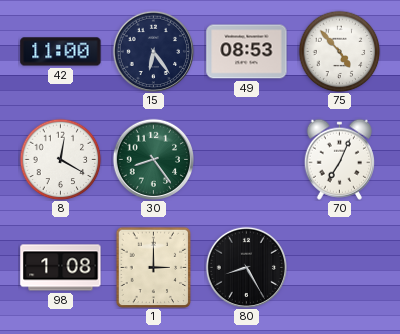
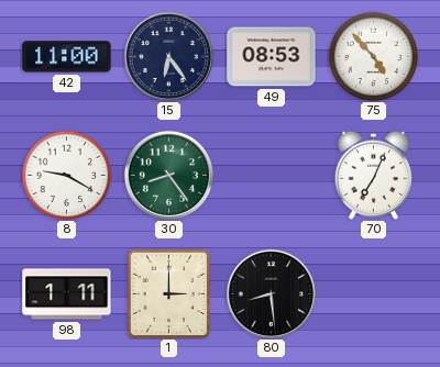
8: 12:20 -> 9:20 (66, 175)
98: 1:08 -> 1:11 (67, 294)
80: 8:25 -> 8:29 (271, 293)
